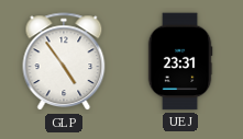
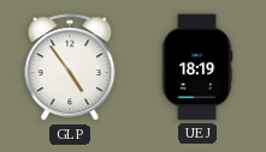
UEJ: 23:31 -> 18:19 (197, 67)
